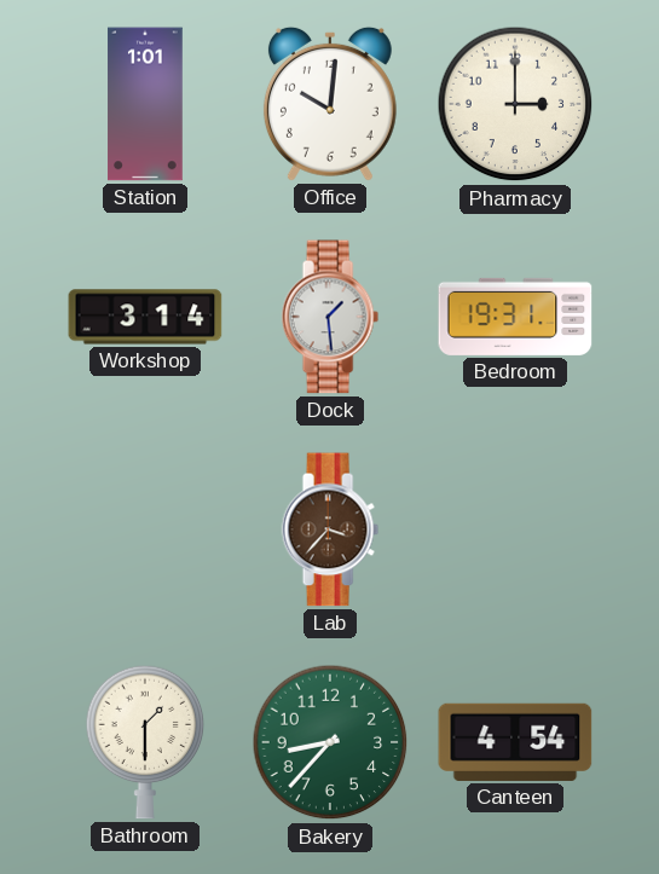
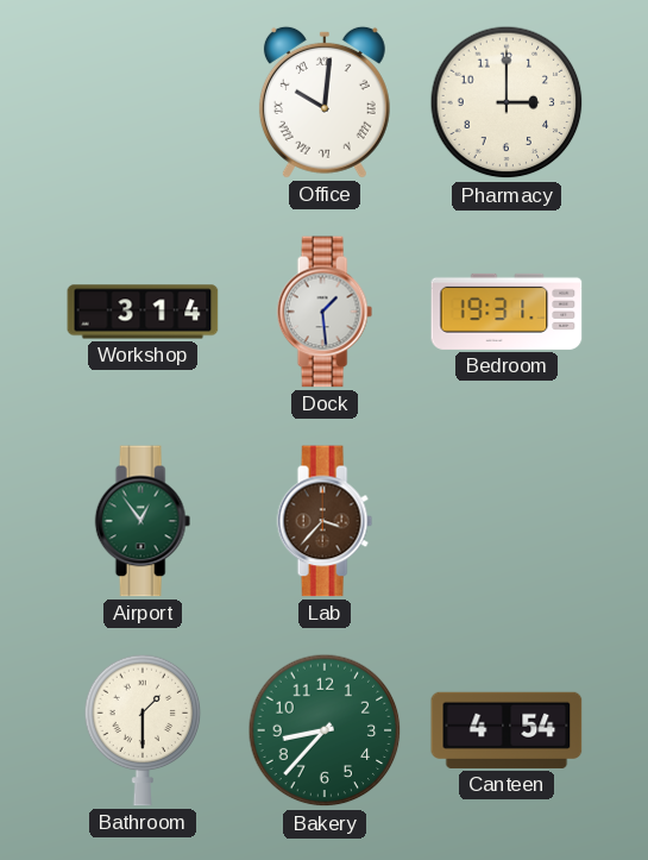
Station: 1:01 -> none (145, 104)
Office numerals: Arabic -> Roman (325, 102)
Airport: none -> 12:54 (143, 521)
